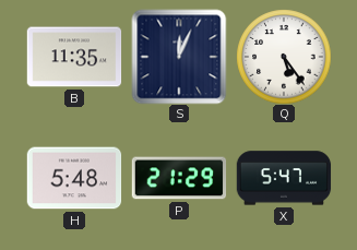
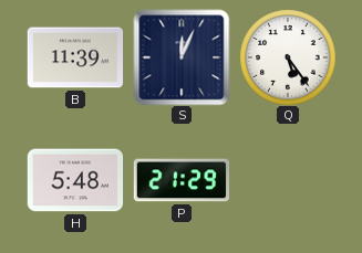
B: 11:35 -> 11:39 (75, 57)
X: 5:47 -> none (284, 178)
